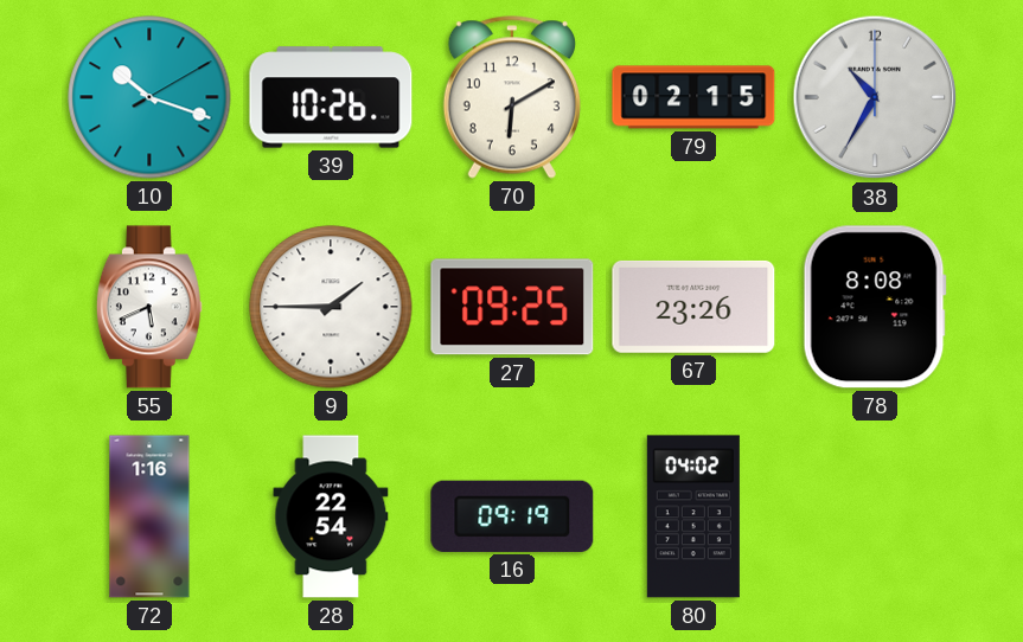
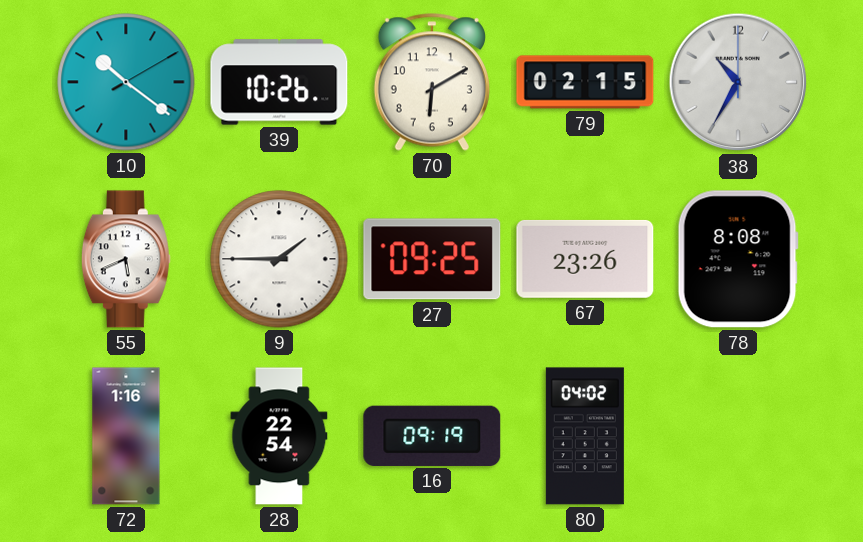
10: 10:18 -> 10:21 (126, 82)
